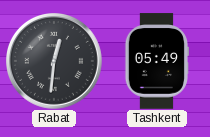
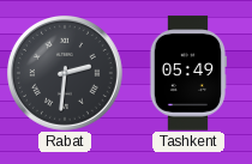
Rabat: 12:31 -> 2:31 (66, 74)
